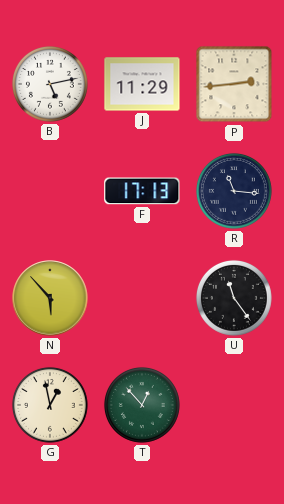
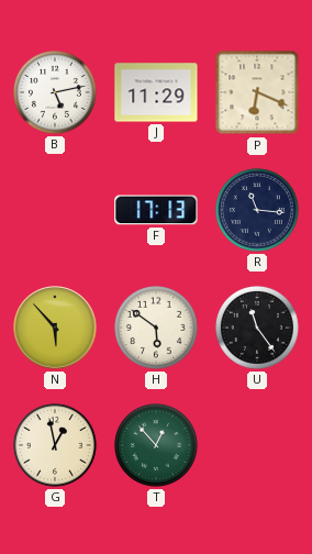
P: 2:44 -> 6:19 (257, 92)
H: none -> 5:51 (156, 328)
